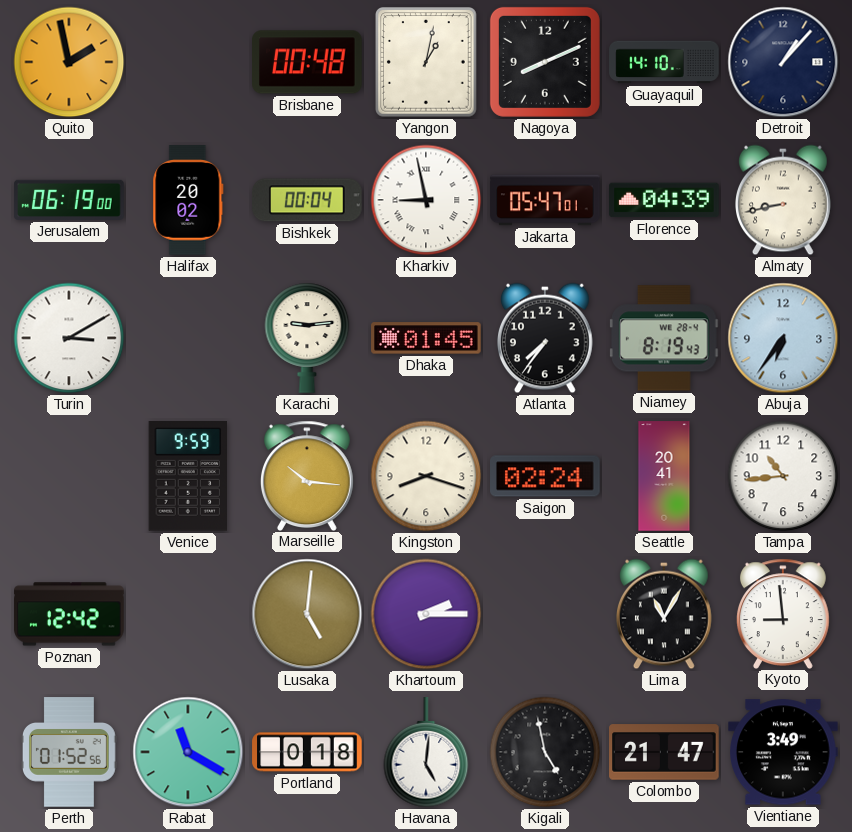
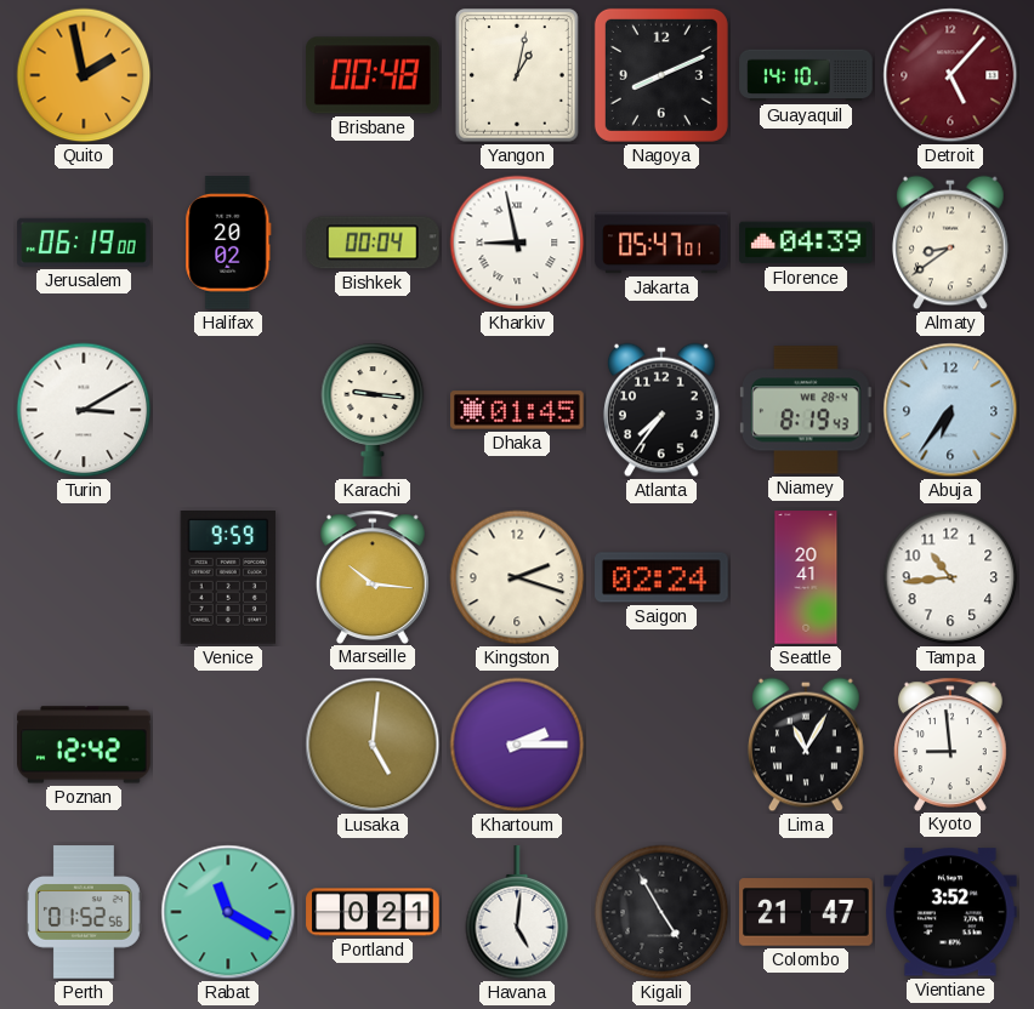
Detroit: 1:07 -> 5:07 (950, 75)
Detroit dial: navy -> burgundy (950, 75)
Almaty: 8:43 -> 8:39 (951, 243)
Karachi: 9:14 -> 9:16 (373, 410)
Kingston: 8:18 -> 2:18 (517, 577)
Portland: 0:18 -> 0:21 (373, 912)
Kigali: 4:58 -> 4:55 (661, 912)
Vientiane: 3:49 -> 3:52 (950, 912)
